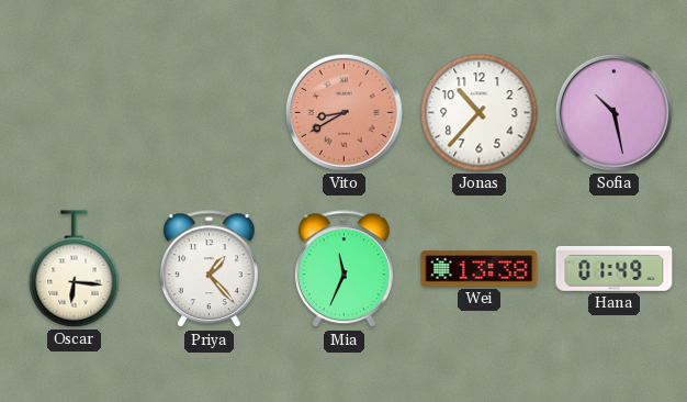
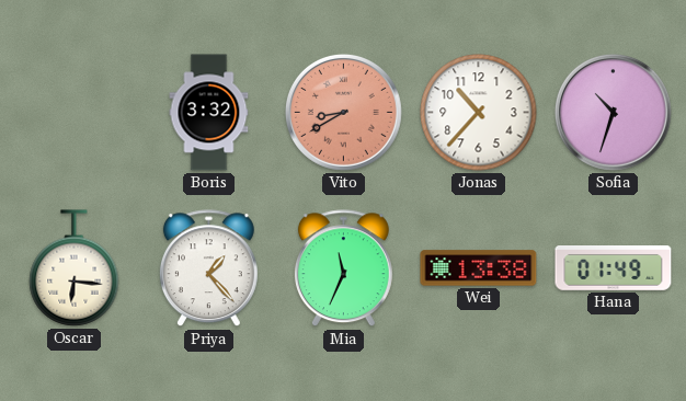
Boris: none -> 3:32 (209, 113)
Sofia: 10:28 -> 10:33 (613, 112)
